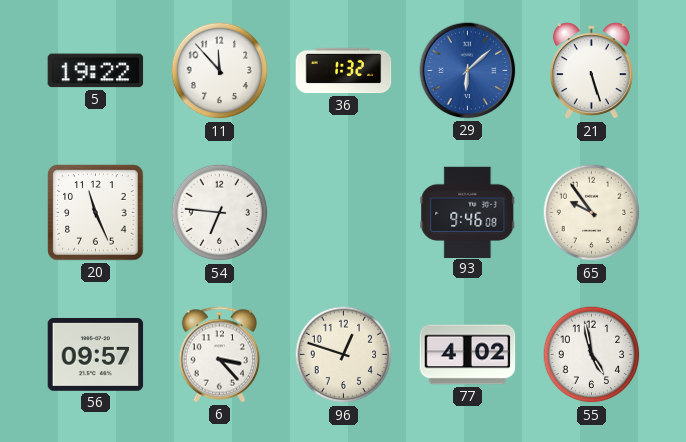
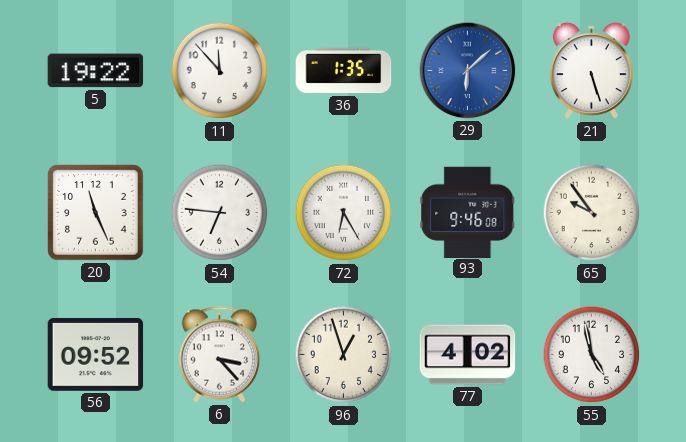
36: 1:32 -> 1:35 (344, 71)
72: none -> 6:25 (344, 213)
56: 09:57 -> 09:52 (96, 354)
96: 12:48 -> 12:57 (344, 355)
